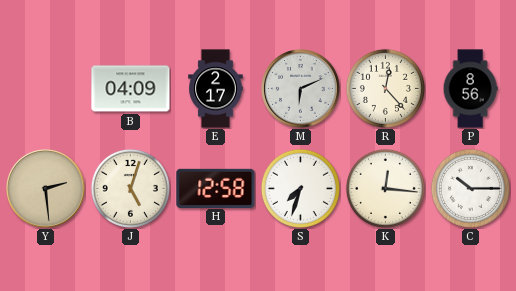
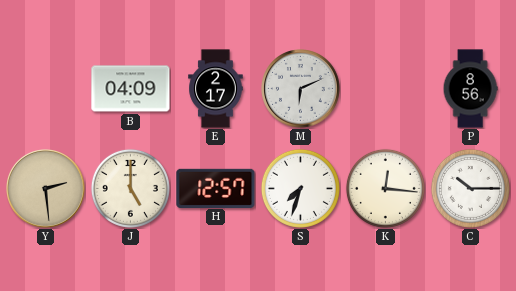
R: 12:23 -> none (385, 88)
J: 5:03 -> 5:00 (130, 188)
H: 12:58 -> 12:57 (216, 188)
